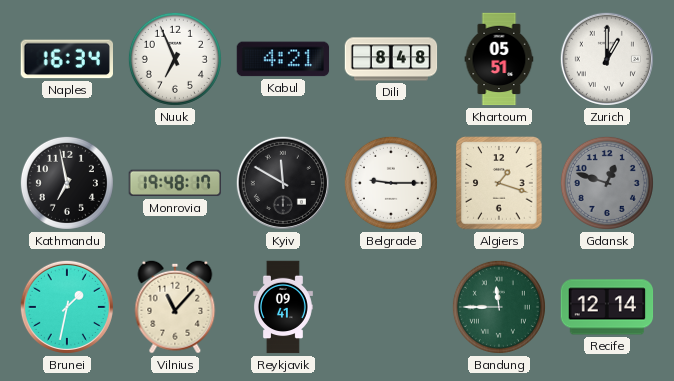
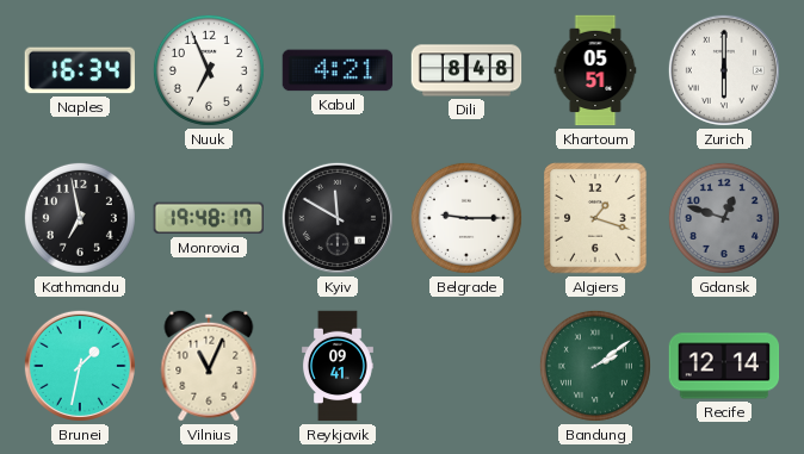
Zurich: 1:00 -> 6:00 (724, 70)
Vilnius: 11:07 -> 11:04 (209, 366)
Bandung: 11:45 -> 2:09 (595, 366)
